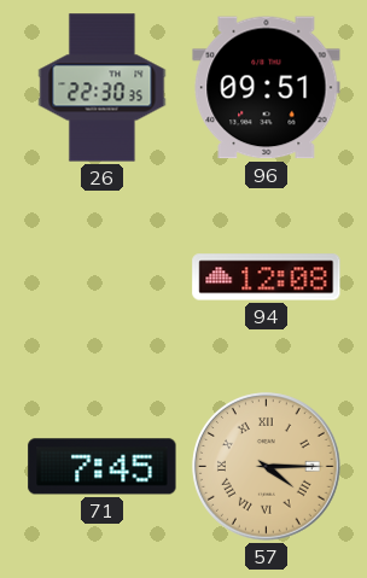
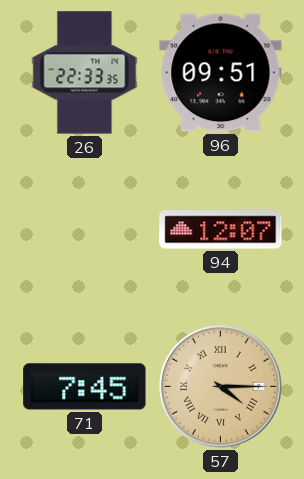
26: 22:30 -> 22:33 (85, 73)
94: 12:08 -> 12:07 (221, 230)
